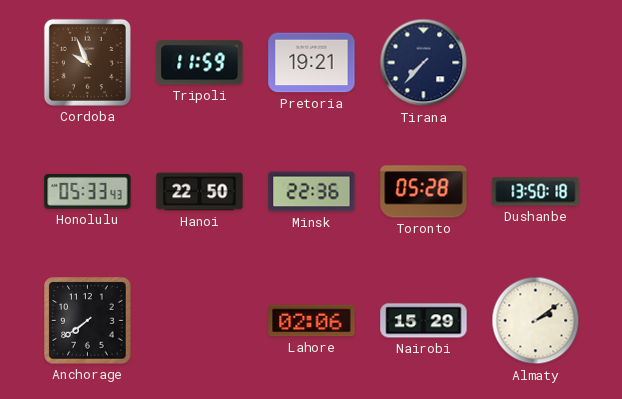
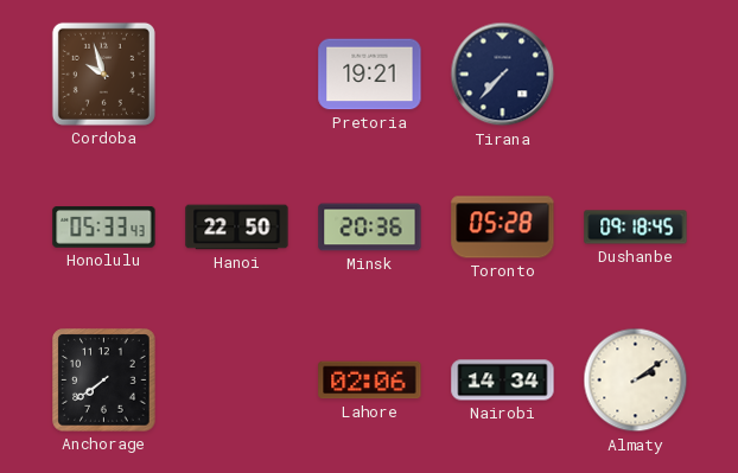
Cordoba: 9:56 -> 9:57 (103, 73)
Tripoli: 11:59 -> none (200, 63)
Minsk: 22:36 -> 20:36 (370, 228)
Dushanbe: 13:50 -> 09:18 (636, 228)
Nairobi: 15:29 -> 14:34 (503, 381)
